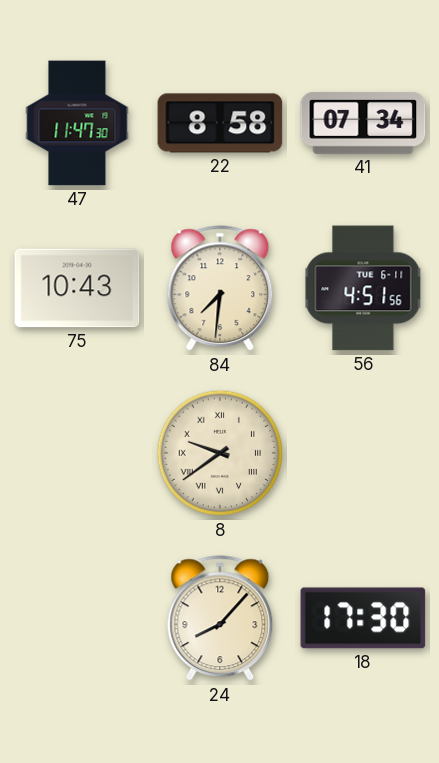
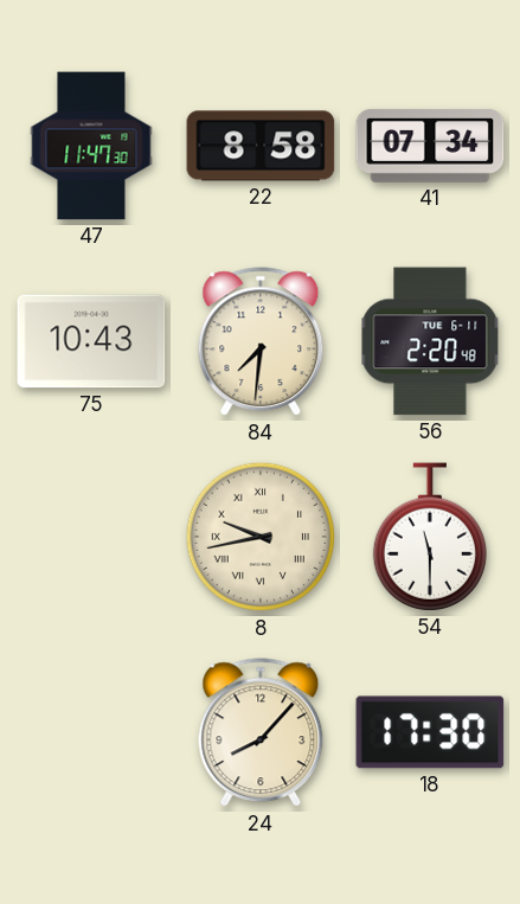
56: 4:51 -> 2:20 (430, 341)
8: 9:39 -> 9:43 (261, 537)
54: none -> 11:30 (429, 537)
